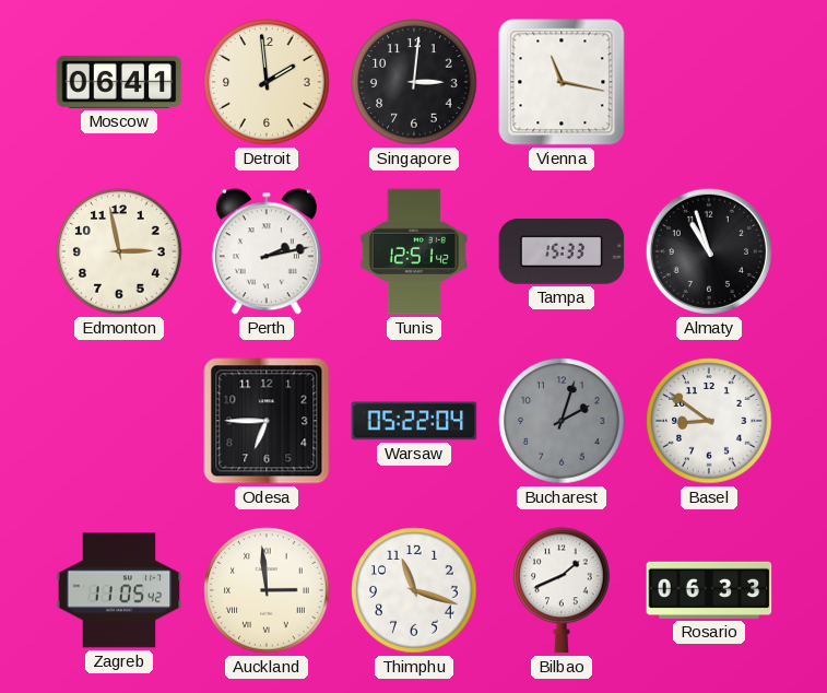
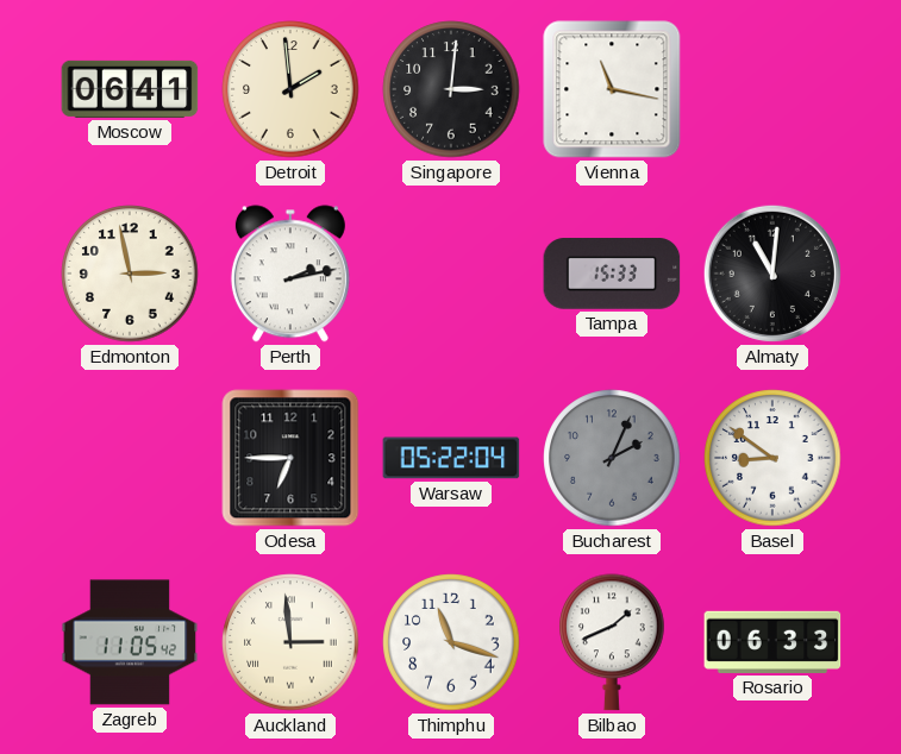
Tunis: 12:51 -> none (414, 251)
Almaty: 10:57 -> 11:01 (772, 274)
Bucharest: 2:03 -> 2:04 (612, 458)
